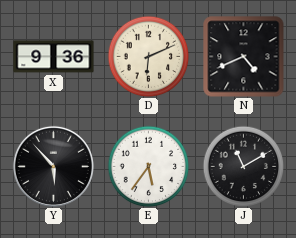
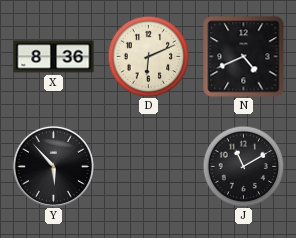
X: 9:36 -> 8:36 (54, 57)
E: 5:36 -> none (148, 166)
